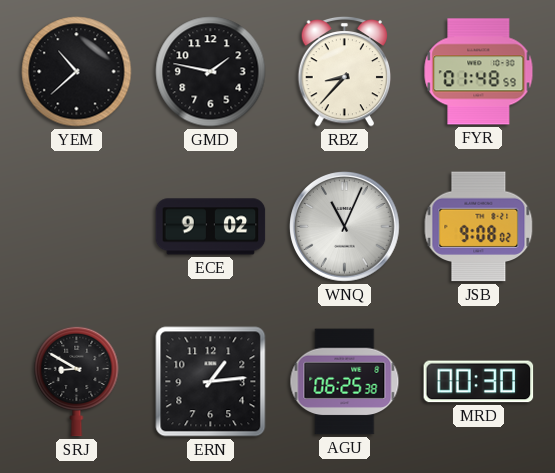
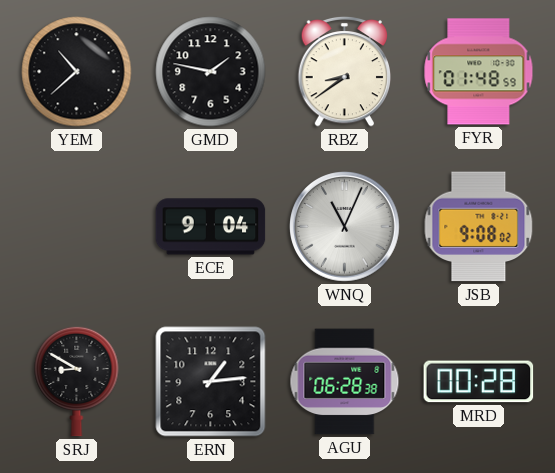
RBZ: 8:37 -> 8:39 (345, 71)
ECE: 9:02 -> 9:04 (211, 227)
AGU: 06:25 -> 06:28 (345, 382)
MRD: 00:30 -> 00:28 (479, 382)
